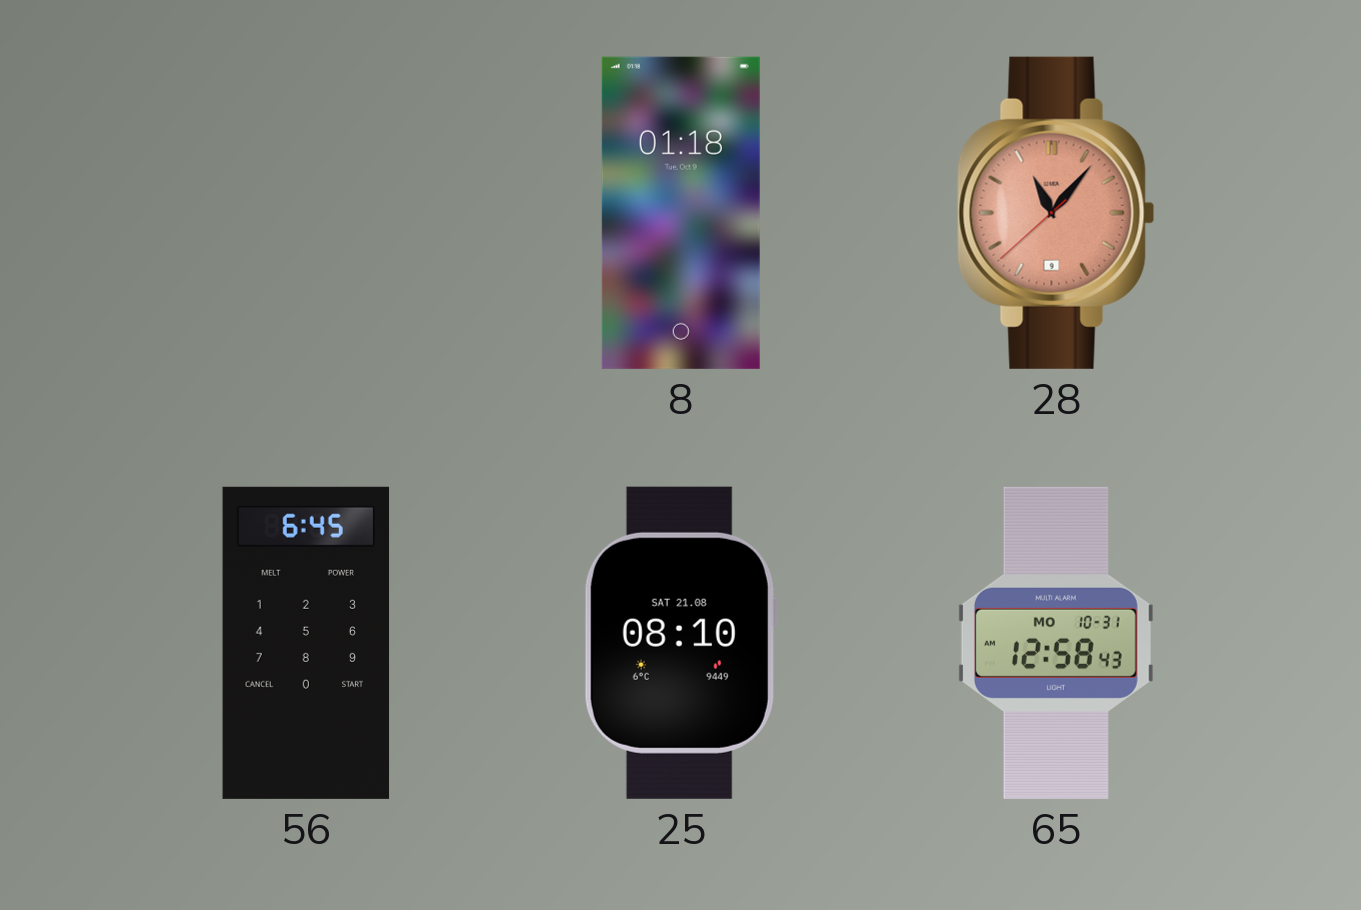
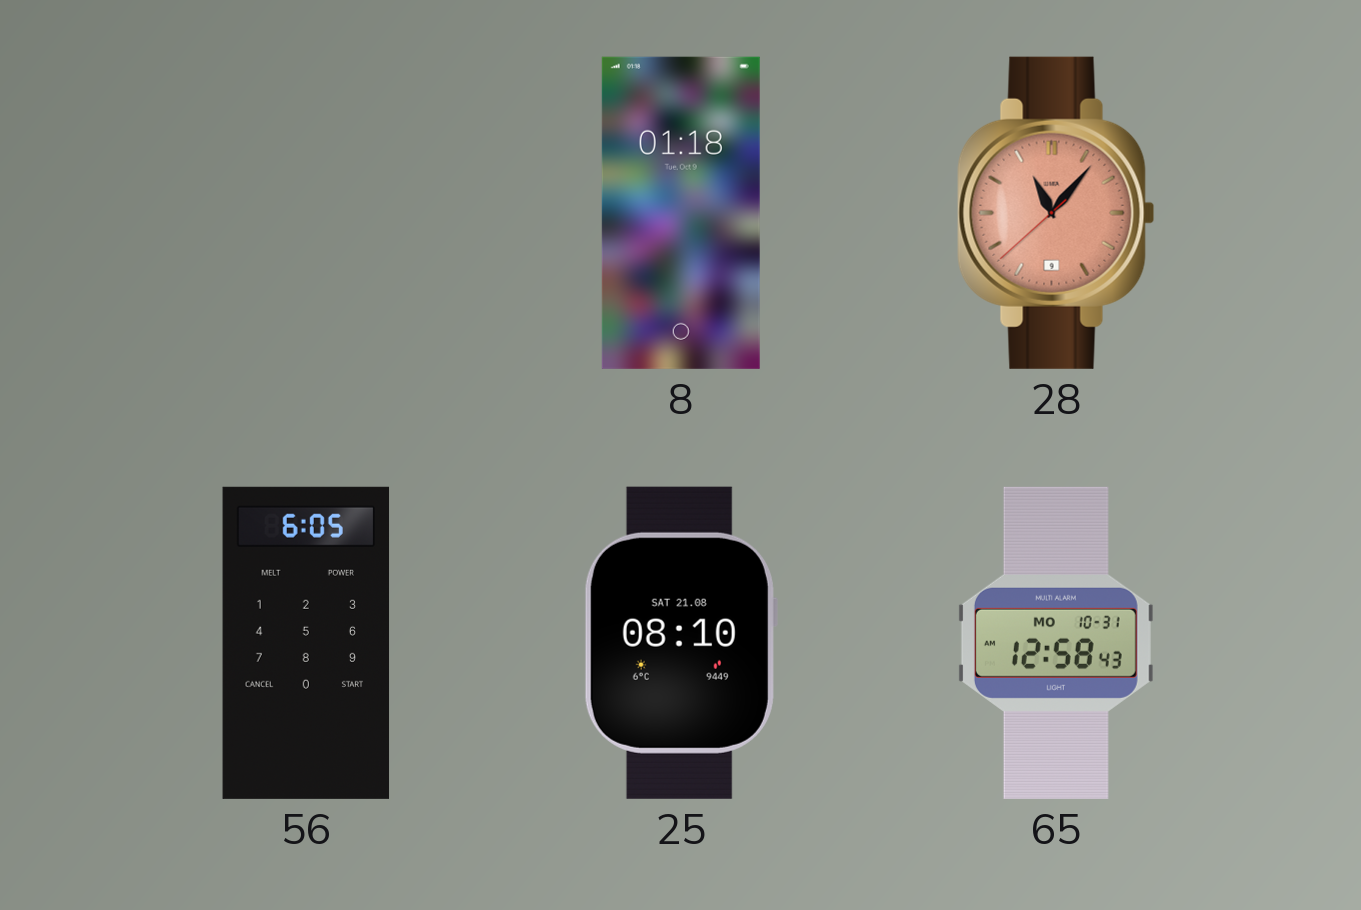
56: 6:45 -> 6:05 (306, 643)
